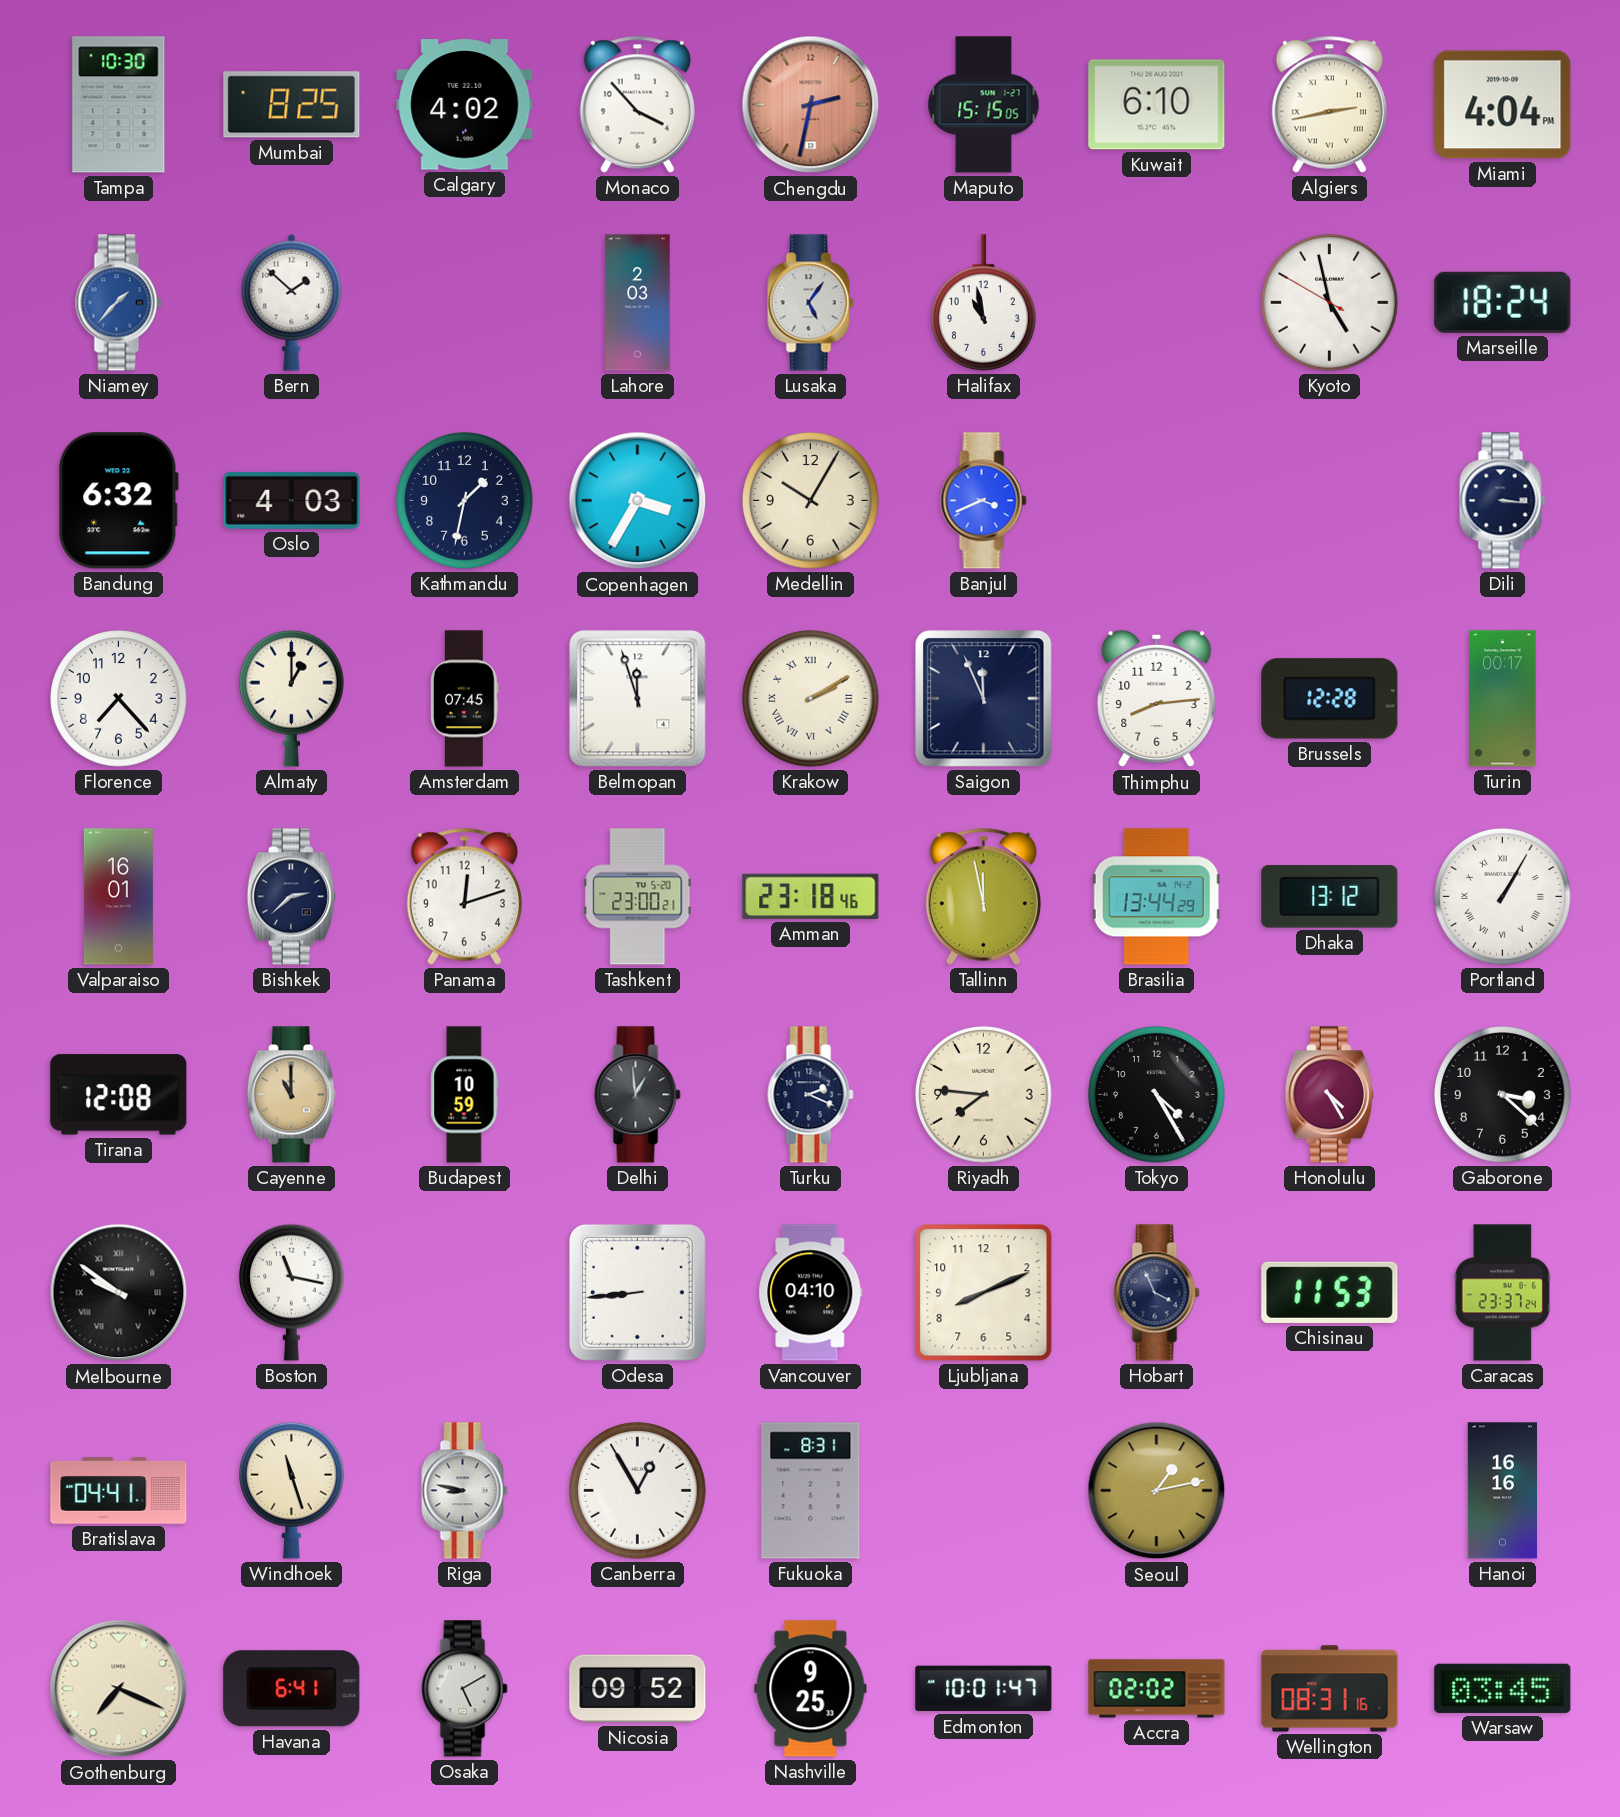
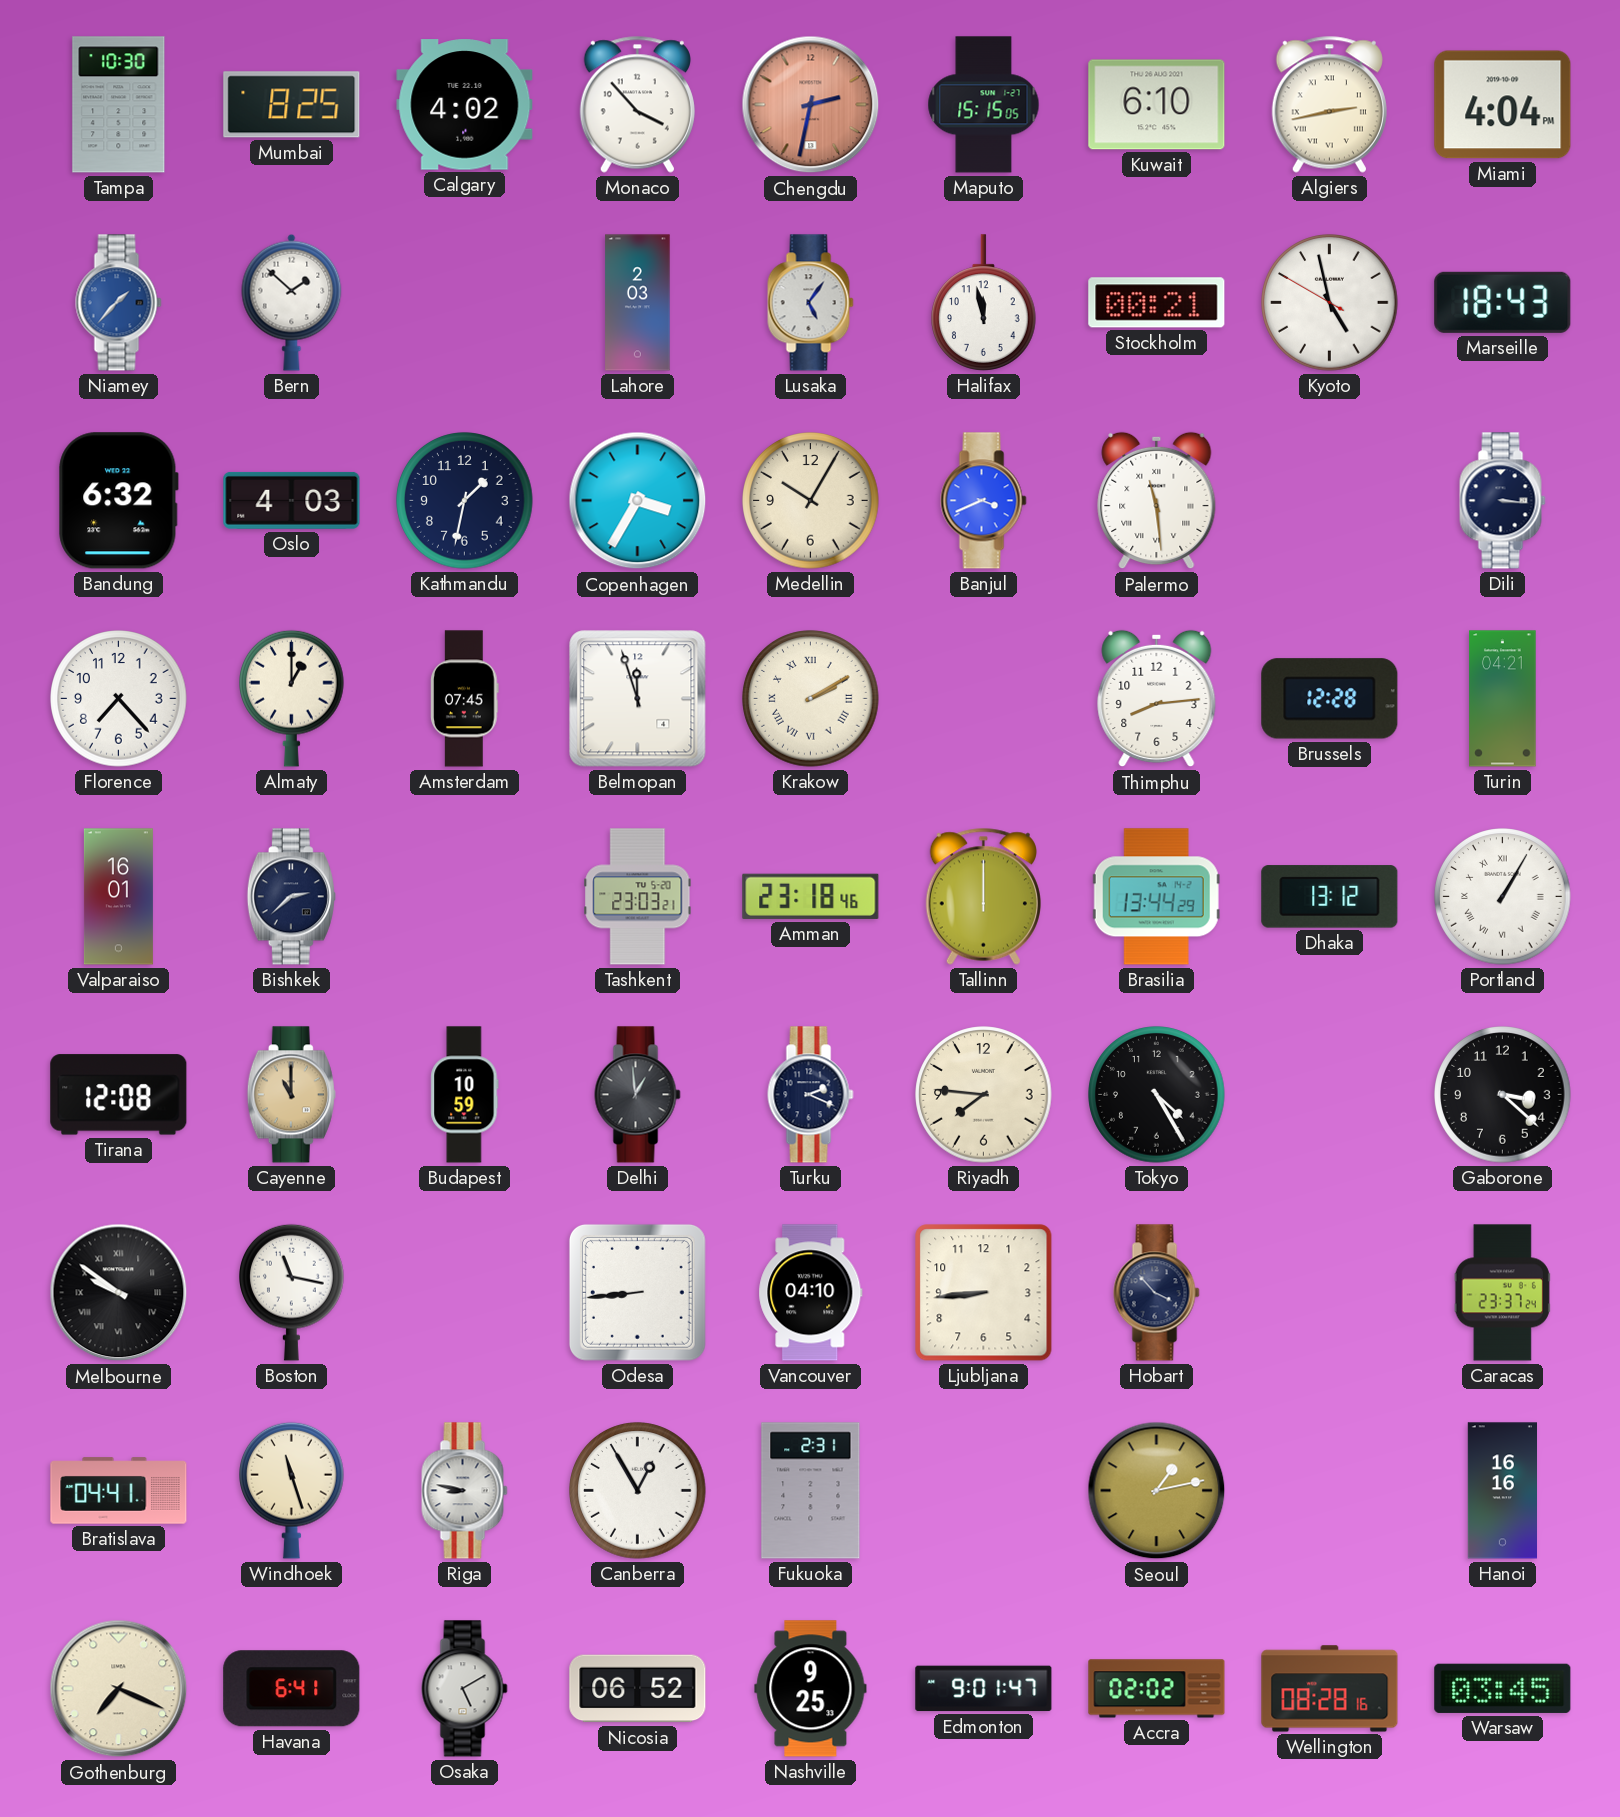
Halifax: 10:58 -> 11:58 (984, 303)
Stockholm: none -> 00:21 (1157, 303)
Marseille: 18:24 -> 18:43 (1503, 302)
Palermo: none -> 11:29 (1157, 501)
Saigon: 11:56 -> none (984, 699)
Turin: 00:17 -> 04:21 (1503, 699)
Panama: 12:12 -> none (464, 896)
Tashkent: 23:00 -> 23:03 (638, 897)
Tallinn: 11:58 -> 12:00 (983, 896)
Honolulu: 4:25 -> none (1329, 1095)
Ljubljana: 8:11 -> 8:44 (984, 1293)
Hobart: 3:56 -> 3:53 (1157, 1293)
Chisinau: 11:53 -> none (1330, 1292)
Fukuoka: 8:31 -> 2:31 (811, 1491)
Nicosia: 09:52 -> 06:52 (638, 1689)
Edmonton: 10:01 -> 9:01 (984, 1689)
Wellington: 08:31 -> 08:28 (1330, 1689)
